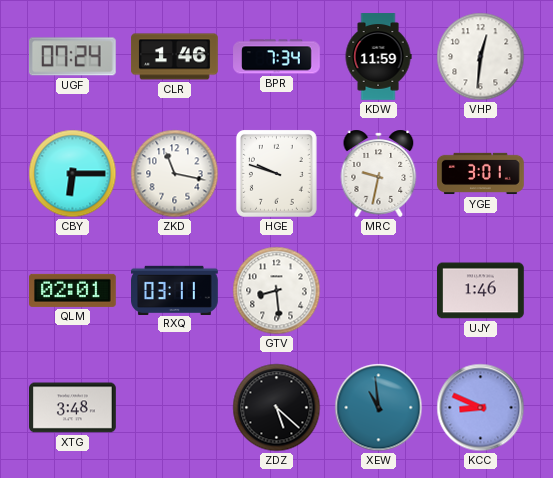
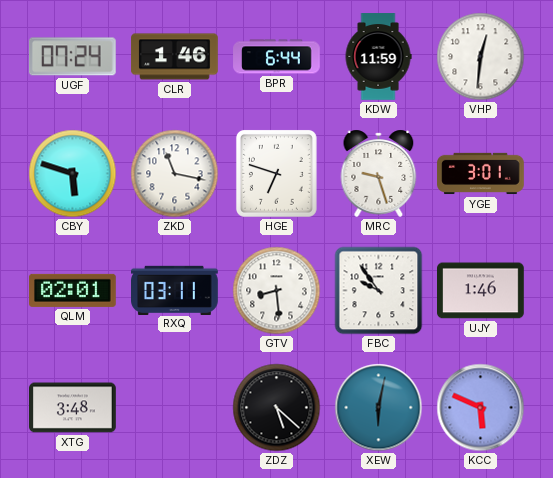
BPR: 7:34 -> 6:44 (277, 57)
CBY: 6:15 -> 5:48 (73, 174)
HGE: 9:48 -> 6:48 (276, 173)
MRC: 9:32 -> 9:27 (379, 173)
FBC: none -> 9:54 (379, 291)
XEW: 10:59 -> 6:02 (379, 408)
KCC: 8:49 -> 5:49 (481, 408)
